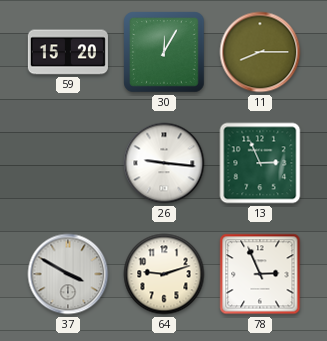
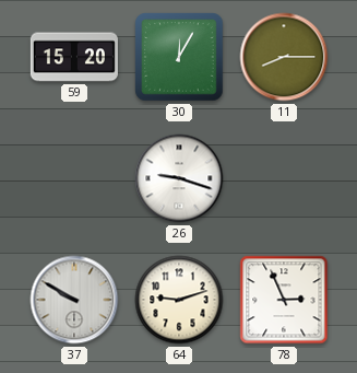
26: 9:16 -> 9:18 (179, 178)
13: 2:56 -> none (260, 163)
37: 3:50 -> 9:50 (74, 300)
